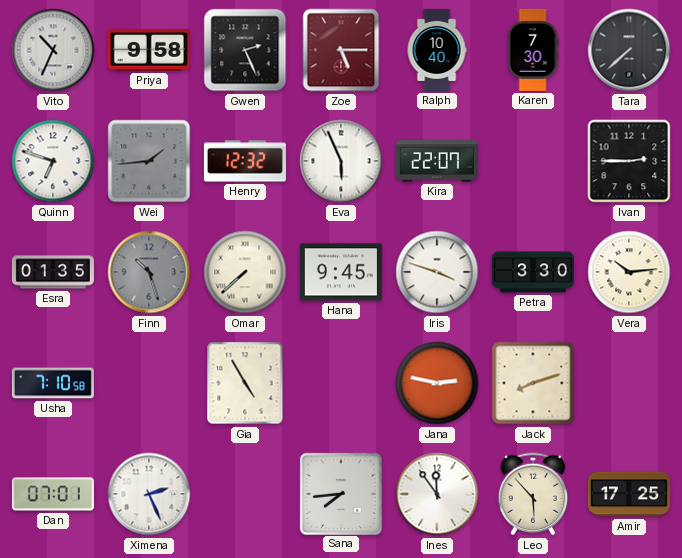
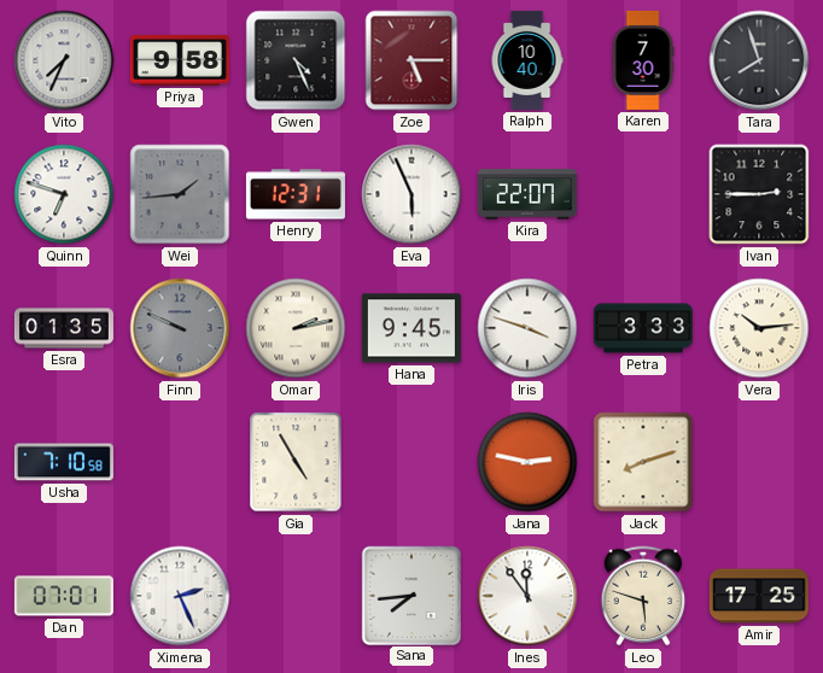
Vito: 10:34 -> 7:34 (64, 60)
Gwen: 2:26 -> 4:26 (296, 60)
Tara: 7:38 -> 7:57 (759, 60)
Henry: 12:32 -> 12:31 (296, 194)
Finn: 10:27 -> 9:49 (180, 328)
Omar: 7:38 -> 2:13 (296, 328)
Petra: 3:30 -> 3:33 (643, 328)
Leo: 5:53 -> 5:48 (643, 596)
